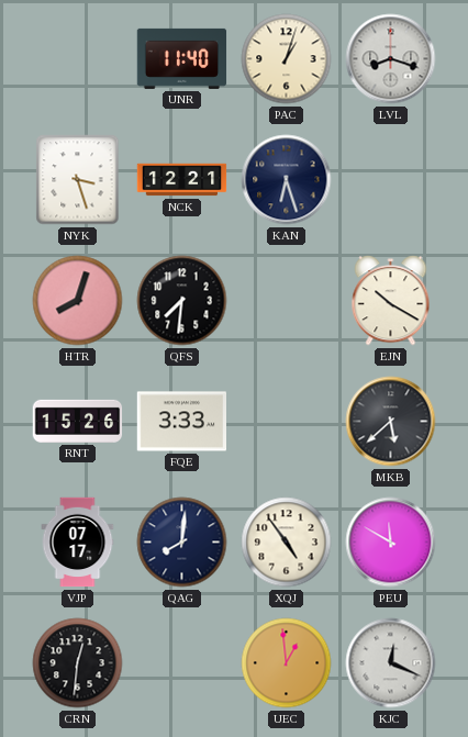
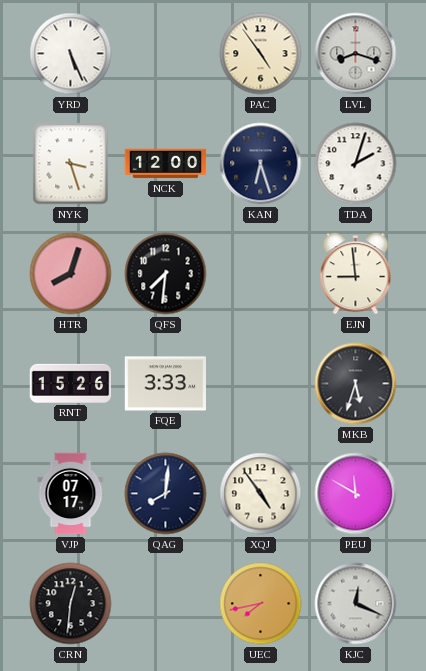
YRD: none -> 5:26 (71, 54)
UNR: 11:40 -> none (182, 58)
PAC: 1:03 -> 4:54 (261, 54)
NCK: 12:21 -> 12:00 (166, 164)
TDA: none -> 2:03 (356, 164)
EJN: 10:20 -> 8:59 (356, 274)
MKB: 5:38 -> 5:33 (356, 384)
UEC: 12:59 -> 7:43 (261, 604)
